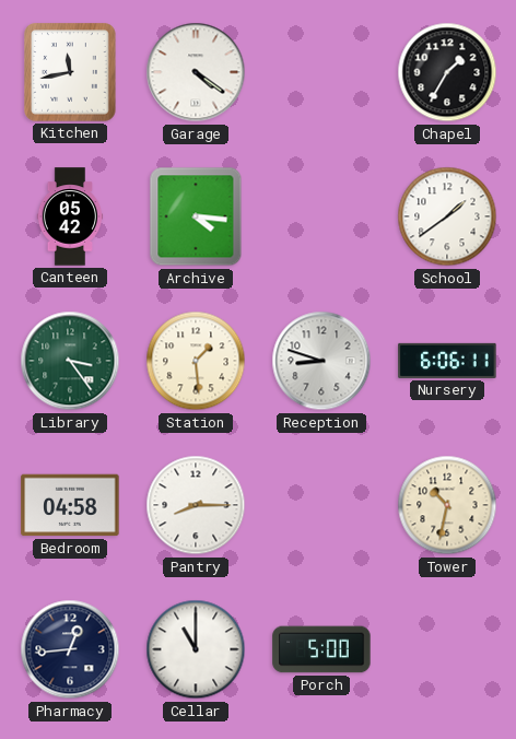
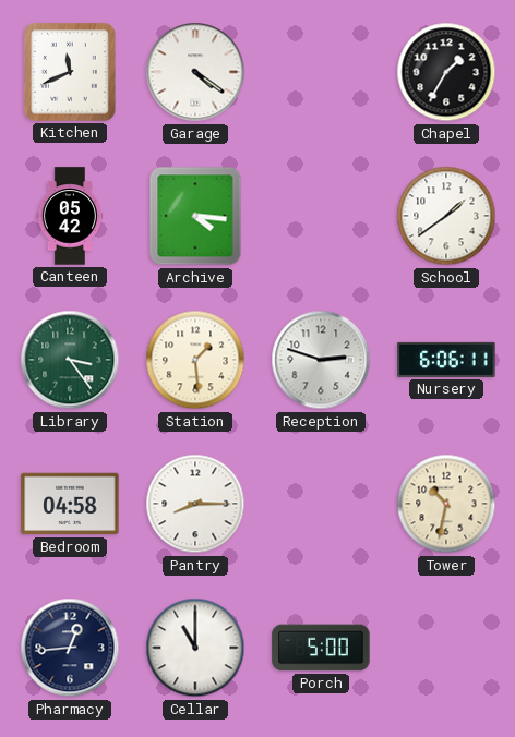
Kitchen: 11:43 -> 11:41 (70, 72)
Reception: 8:48 -> 2:48 (321, 360)
